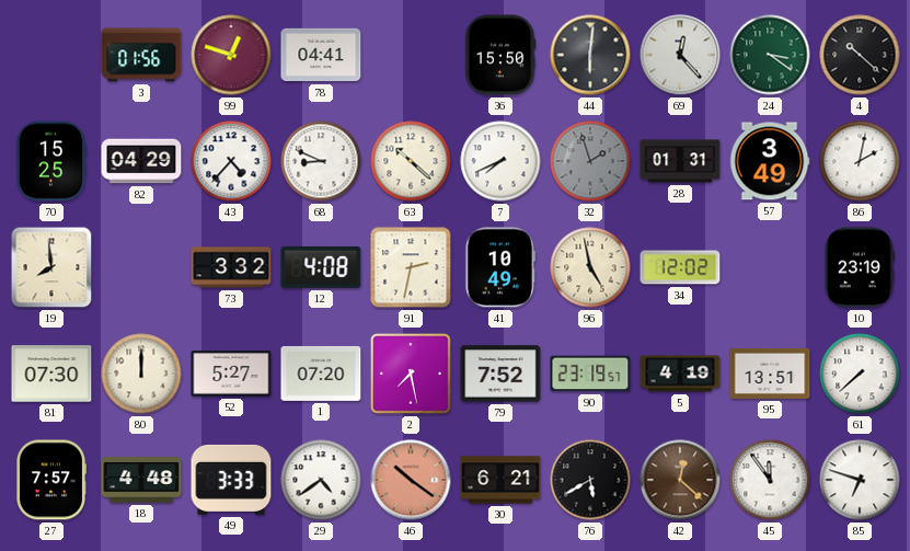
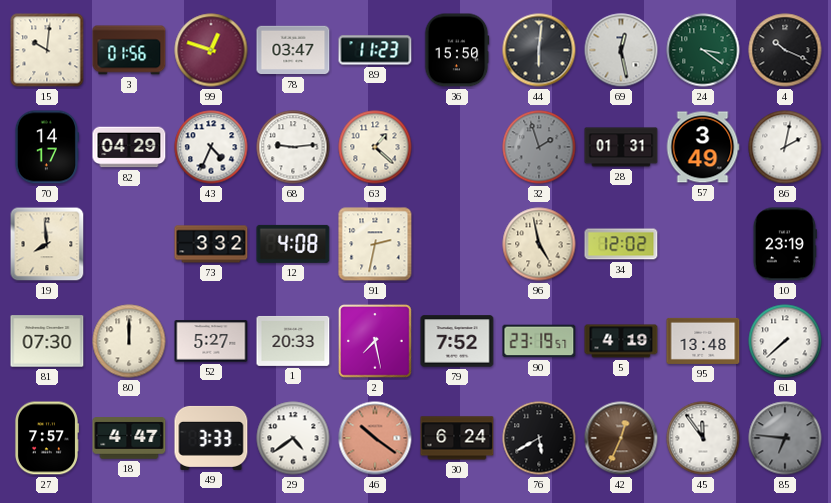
15: none -> 10:01 (47, 50)
78: 04:41 -> 03:47 (293, 50)
89: none -> 11:23 (375, 50)
69: 12:23 -> 12:28 (621, 50)
4: 10:22 -> 10:19 (785, 50)
70: 15:25 -> 14:17 (46, 147)
43: 4:37 -> 4:34 (211, 147)
68: 8:49 -> 9:14 (293, 147)
63: 10:22 -> 1:22 (375, 147)
7: 7:41 -> none (500, 161)
41: 10:49 -> none (500, 267)
1: 07:20 -> 20:33 (293, 341)
95: 13:51 -> 13:48 (703, 341)
18: 4:48 -> 4:47 (129, 438)
30: 6:21 -> 6:24 (457, 438)
42: 12:22 -> 12:34 (621, 438)
85: 6:48 -> 6:46 (785, 438)
85 dial: white -> grey (785, 438)
